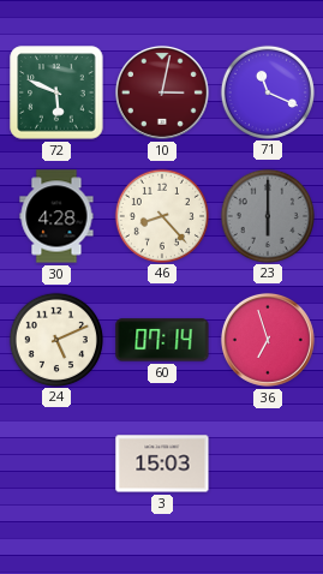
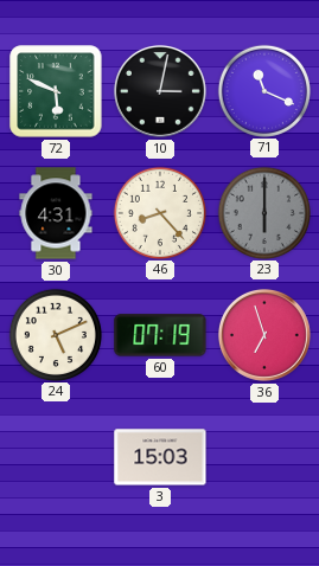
10 dial: burgundy -> black (160, 91)
30: 4:28 -> 4:31 (56, 213)
60: 07:14 -> 07:19 (160, 335)
